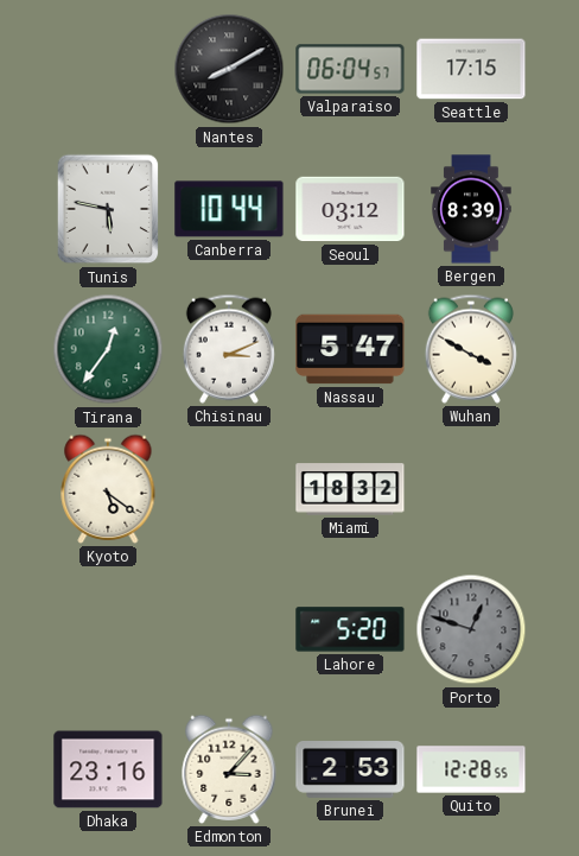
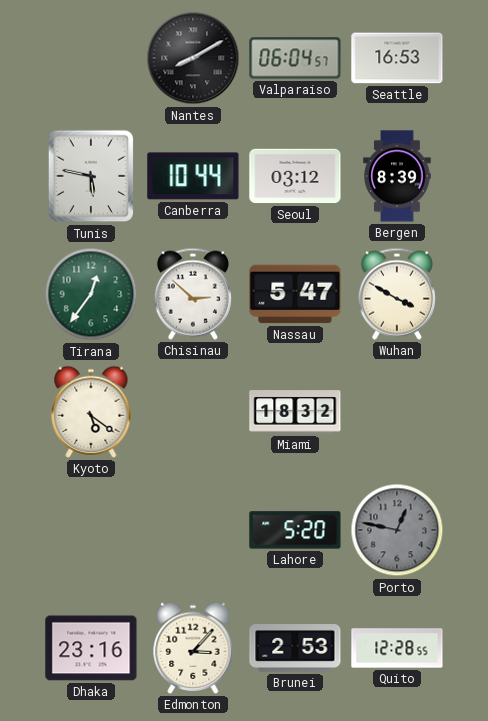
Seattle: 17:15 -> 16:53 (397, 58)
Chisinau: 3:11 -> 2:52 (193, 294)
Porto: 12:48 -> 12:47 (397, 530)
